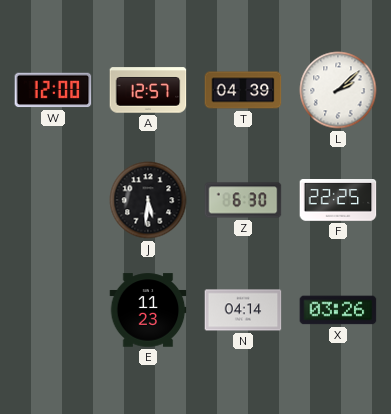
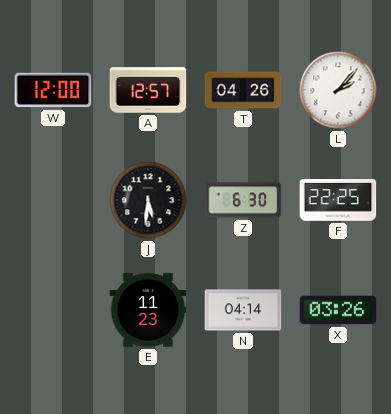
T: 04:39 -> 04:26 (243, 90)
L: 2:08 -> 2:07 (338, 90)
